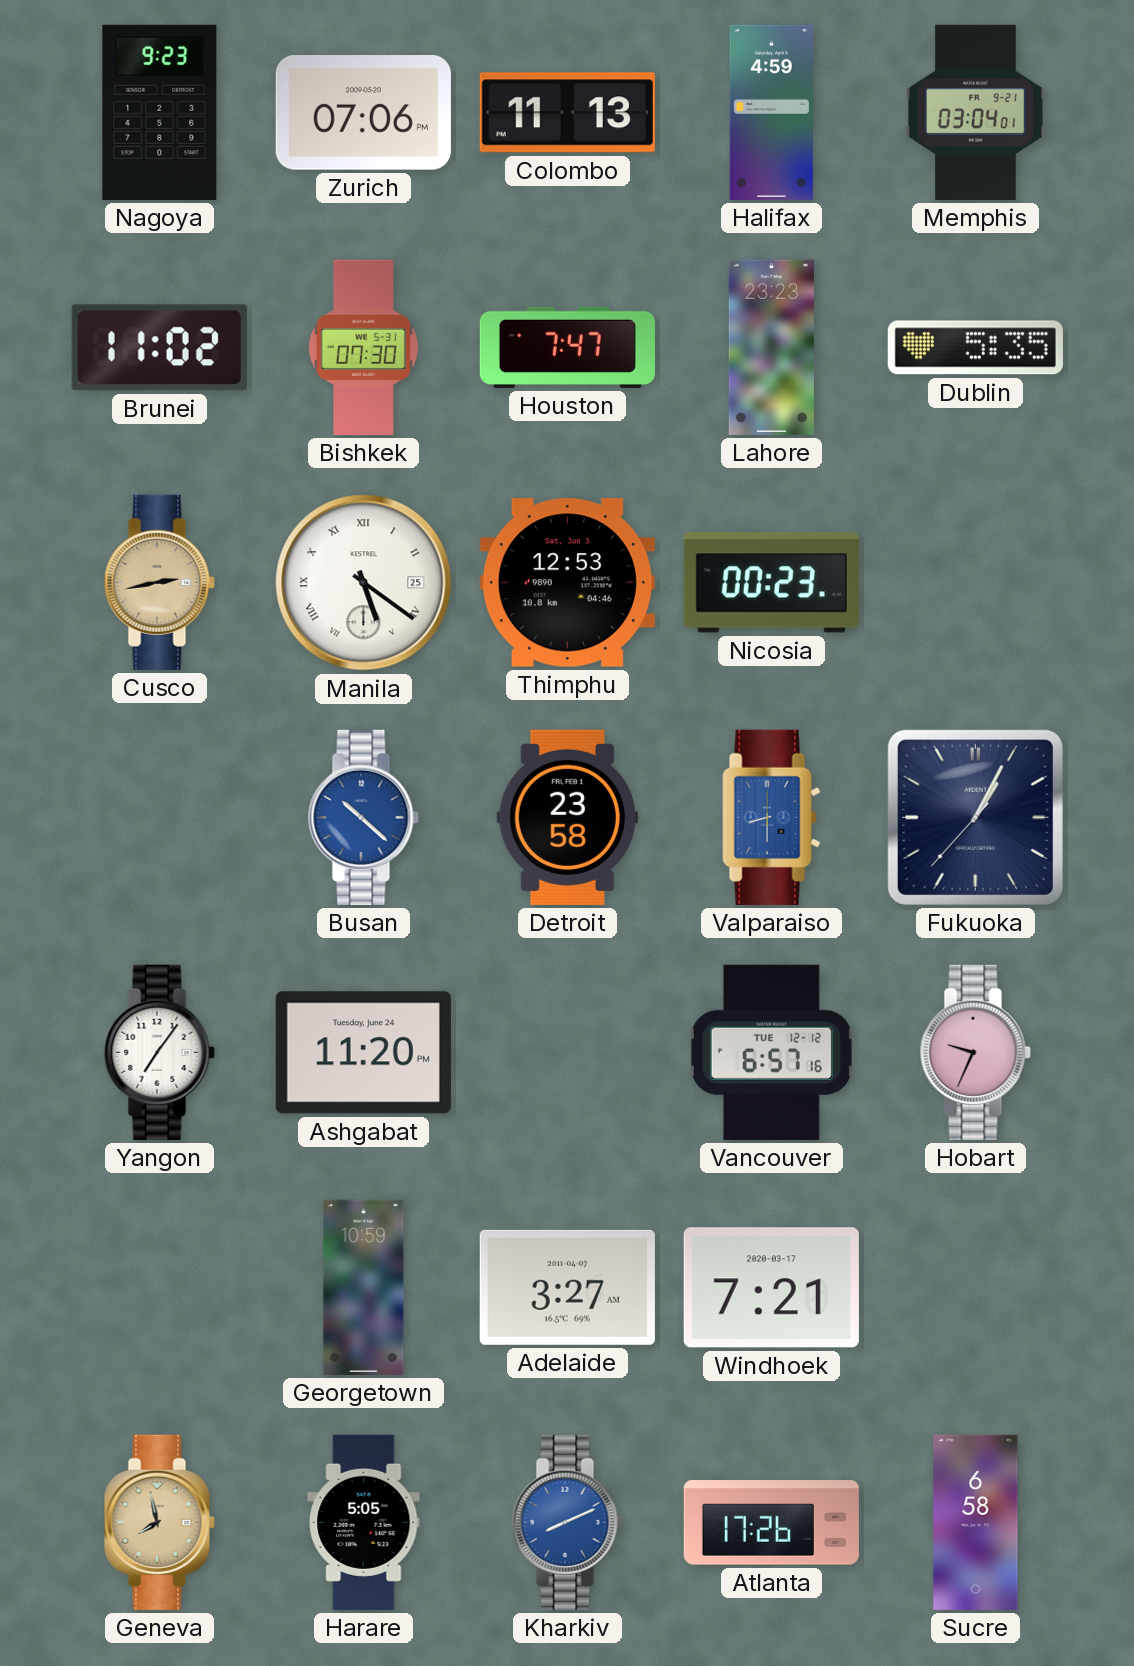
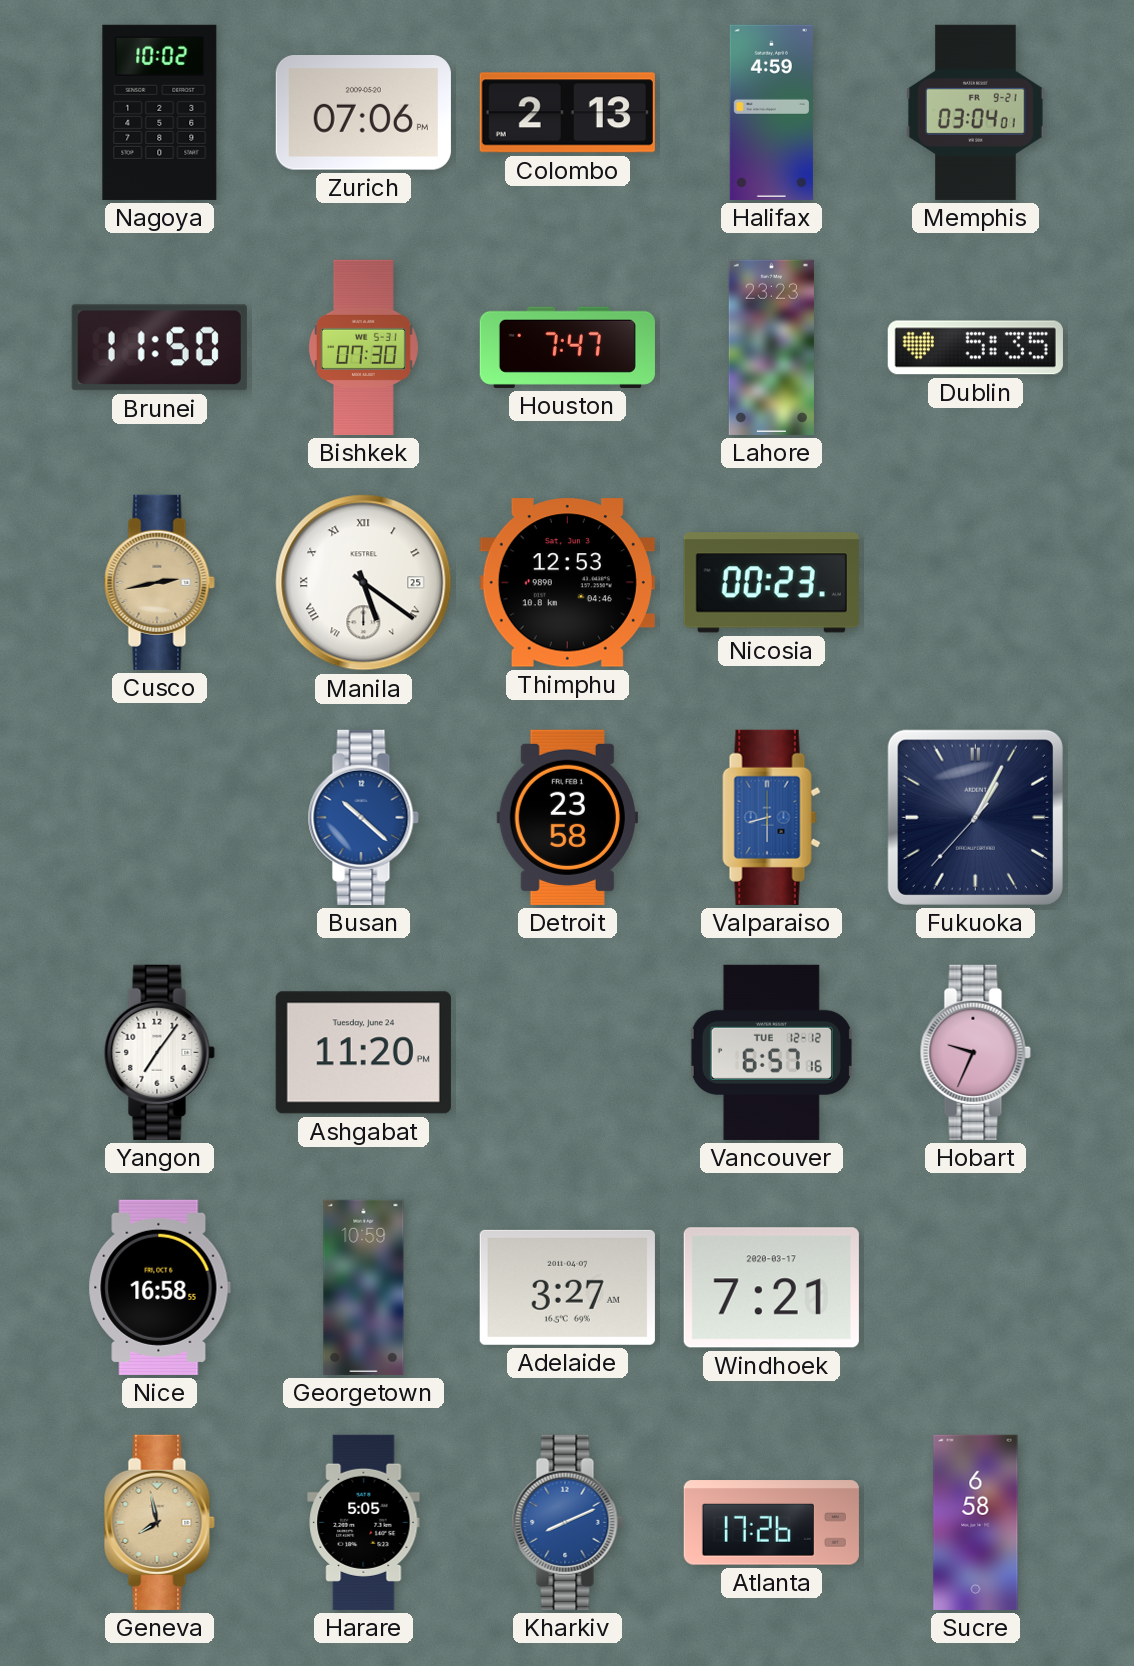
Nagoya: 9:23 -> 10:02 (160, 112)
Colombo: 11:13 -> 2:13 (567, 113)
Brunei: 11:02 -> 11:50 (159, 348)
Nice: none -> 16:58 (159, 1287)
